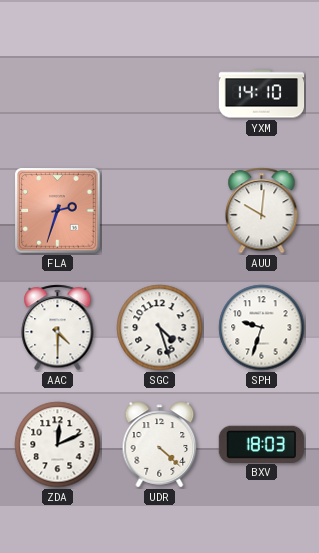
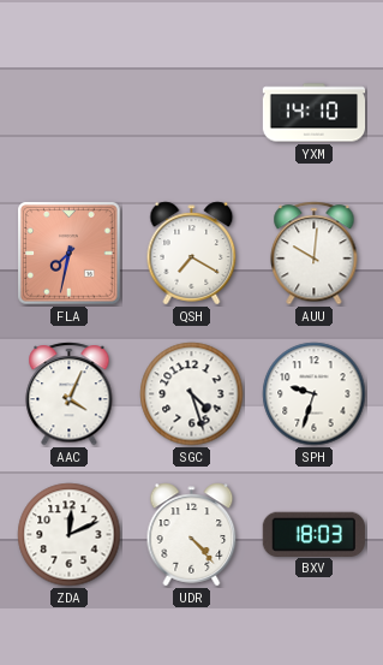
FLA: 2:33 -> 7:32 (70, 254)
QSH: none -> 7:20 (192, 254)
AAC: 4:30 -> 4:04 (70, 394)
UDR: 4:22 -> 4:23 (192, 535)
